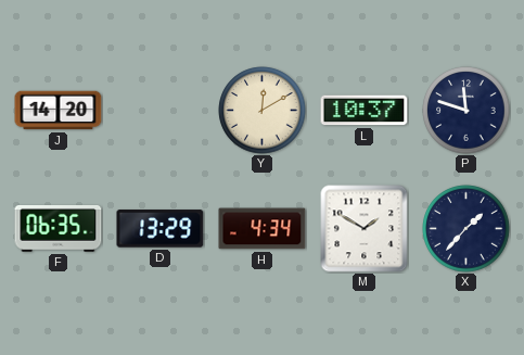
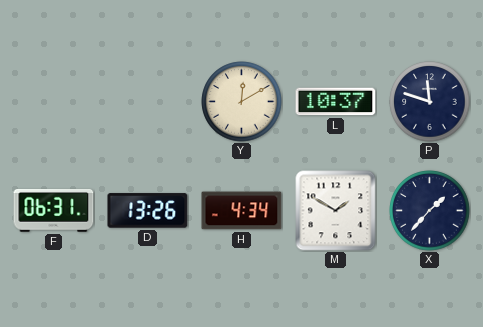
J: 14:20 -> none (59, 111)
F: 06:35 -> 06:31 (54, 210)
D: 13:29 -> 13:26 (148, 211)
